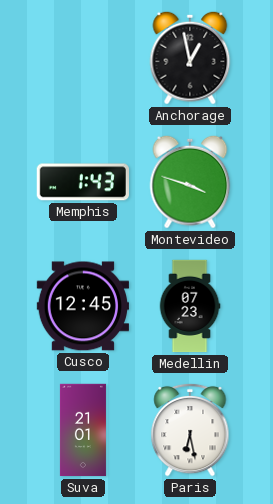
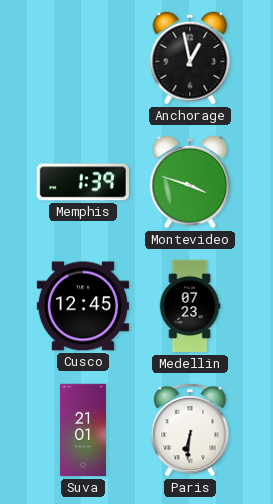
Memphis: 1:43 -> 1:39 (83, 182)
Paris: 6:28 -> 6:31 (190, 430)
